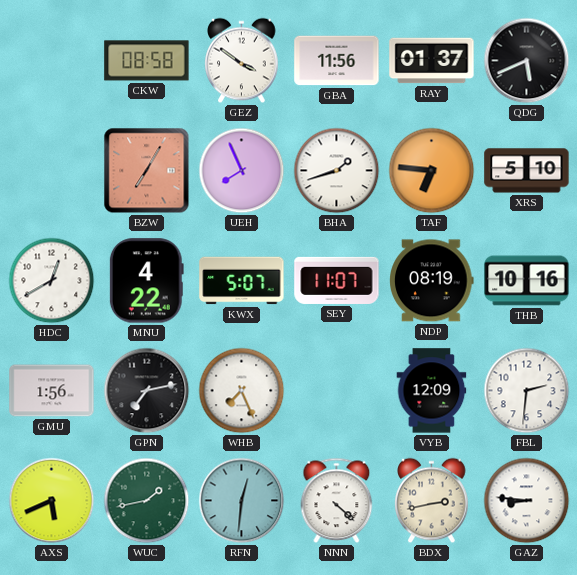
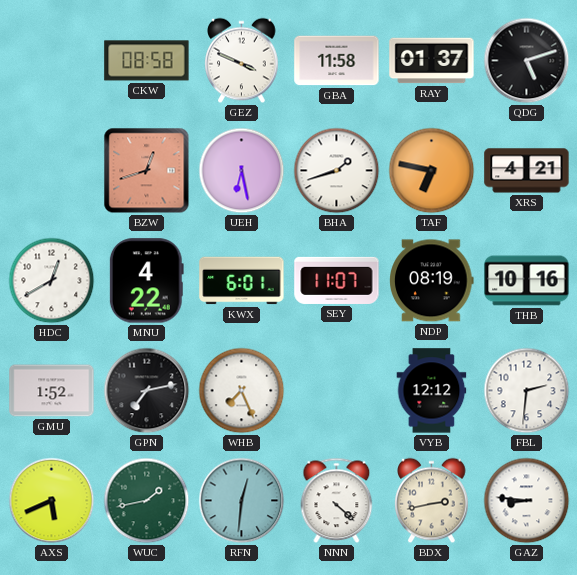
GEZ: 3:51 -> 3:49 (242, 61)
GBA: 11:56 -> 11:58 (337, 61)
QDG: 5:41 -> 5:12 (527, 61)
BZW: 7:05 -> 12:42 (147, 171)
UEH: 7:56 -> 6:28 (242, 171)
TAF: 6:46 -> 6:47 (432, 171)
XRS: 5:10 -> 4:21 (527, 171)
KWX: 5:07 -> 6:01 (242, 281)
GMU: 1:56 -> 1:52 (52, 391)
VYB: 12:09 -> 12:12 (432, 391)
